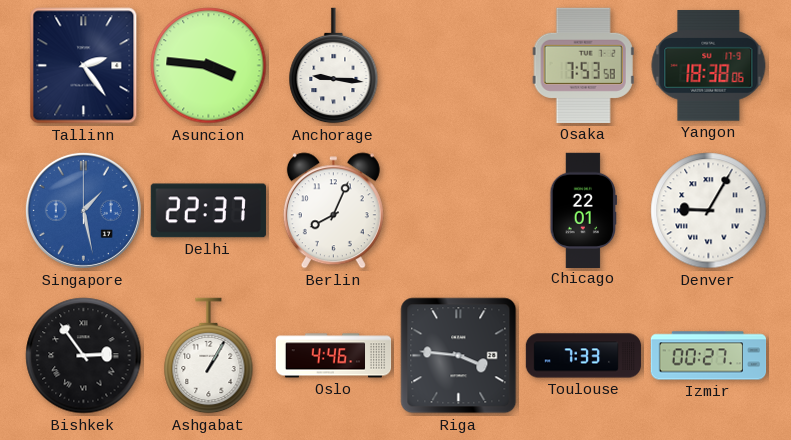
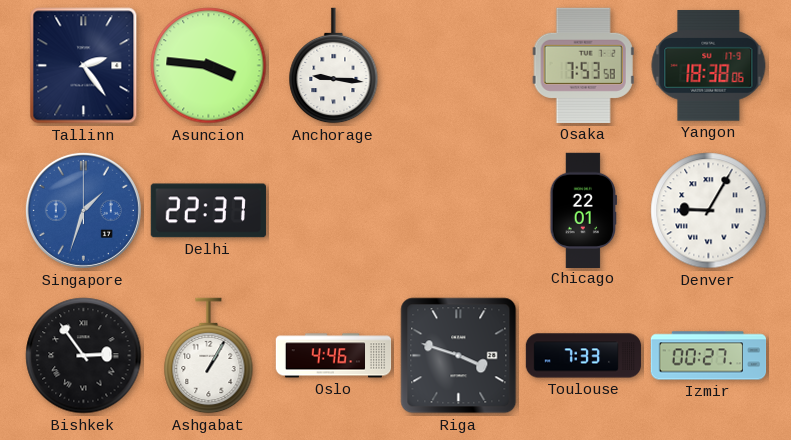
Singapore: 1:28 -> 1:33 (83, 210)
Berlin: 8:04 -> none (333, 211)
Riga: 3:46 -> 3:48 (459, 356)
